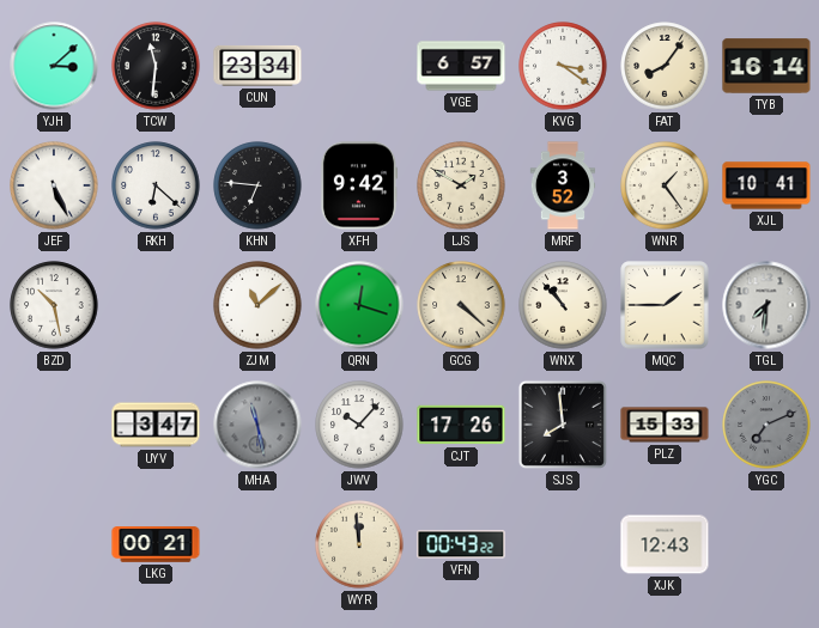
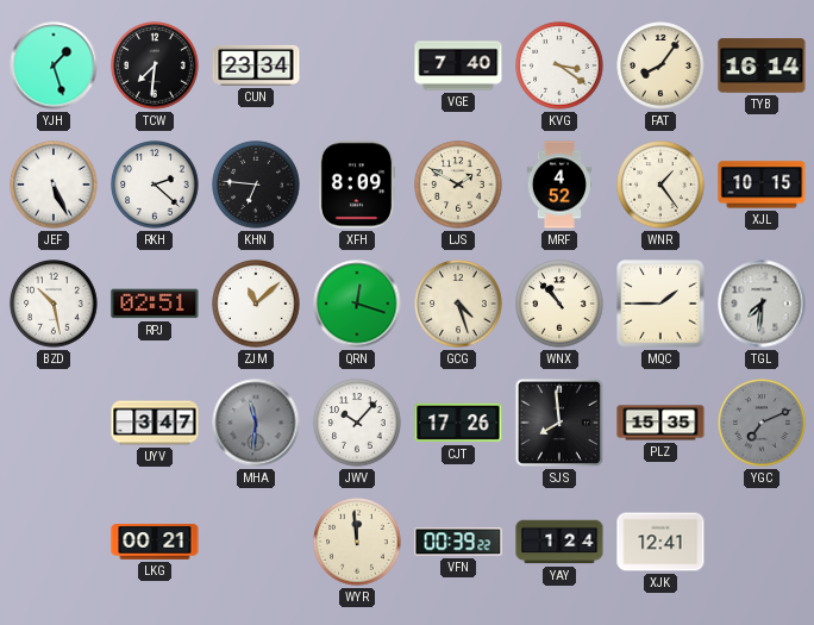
YJH: 3:08 -> 1:27 (54, 65)
TCW: 11:31 -> 7:31 (155, 65)
VGE: 6:57 -> 7:40 (458, 65)
RKH: 6:22 -> 2:22 (155, 185)
XFH: 9:42 -> 8:09 (356, 185)
MRF: 3:52 -> 4:52 (559, 185)
XJL: 10:41 -> 10:15 (762, 185)
RPJ: none -> 02:51 (155, 304)
GCG: 4:22 -> 4:27 (458, 304)
MHA: 11:28 -> 11:31 (256, 423)
PLZ: 15:33 -> 15:35 (660, 423)
VFN: 00:43 -> 00:39 (458, 542)
YAY: none -> 1:24 (559, 542)
XJK: 12:43 -> 12:41 (660, 542)
